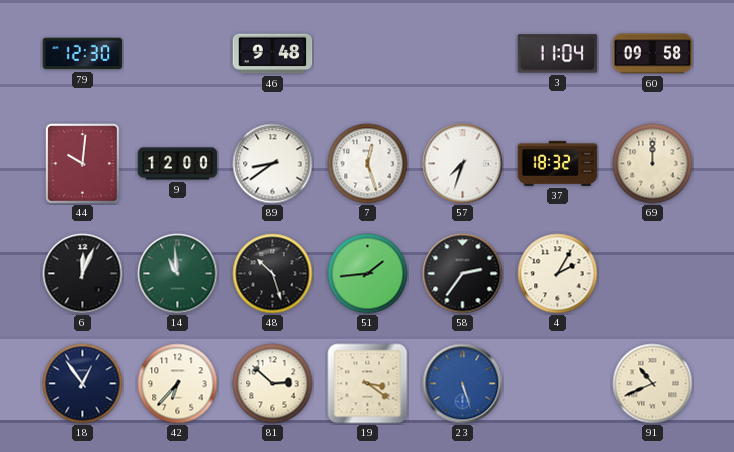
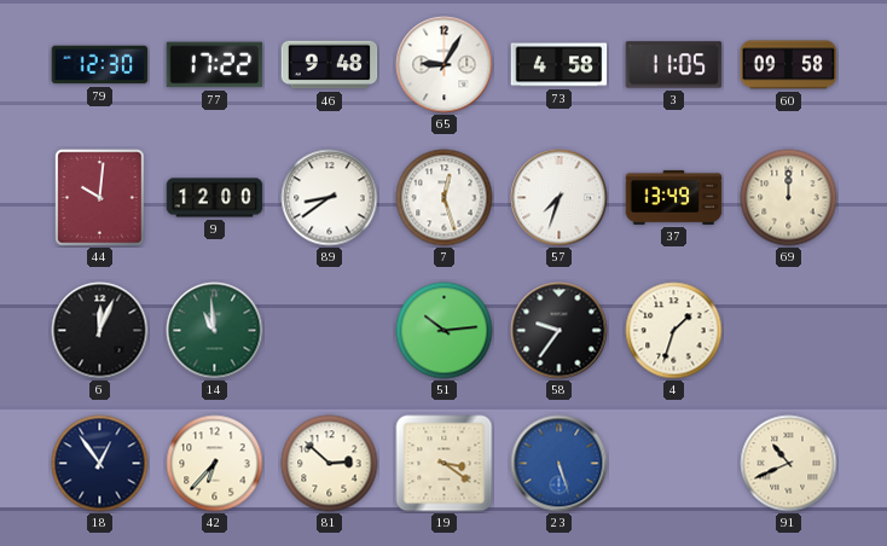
77: none -> 17:22 (215, 65)
65: none -> 9:05 (445, 65)
73: none -> 4:58 (560, 65)
3: 11:04 -> 11:05 (674, 65)
37: 18:32 -> 13:49 (674, 197)
48: 10:27 -> none (273, 274)
51: 1:44 -> 10:14 (445, 331)
58: 2:36 -> 9:36 (560, 331)
4: 2:05 -> 1:33 (674, 331)
